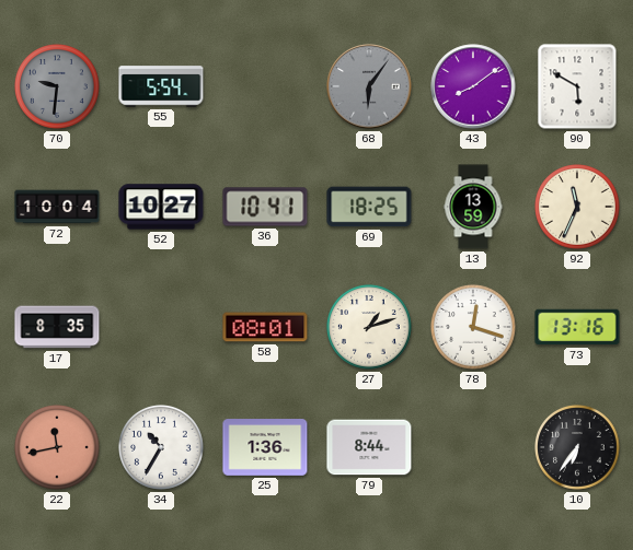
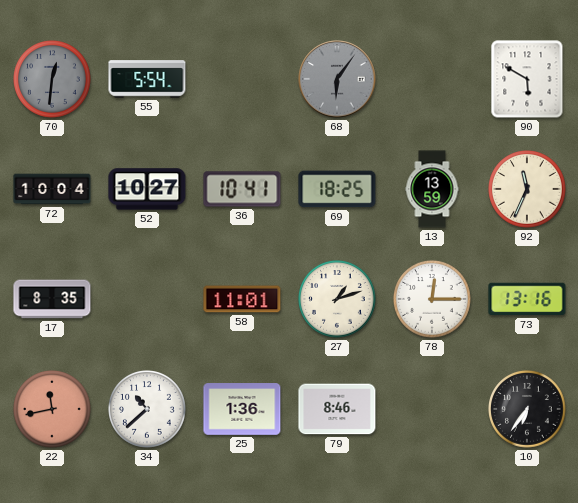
70: 9:31 -> 12:31 (52, 79)
43: 8:09 -> none (473, 86)
58: 08:01 -> 11:01 (242, 299)
78: 12:18 -> 12:15 (432, 299)
34: 10:35 -> 10:38 (147, 409)
79: 8:44 -> 8:46 (337, 409)
